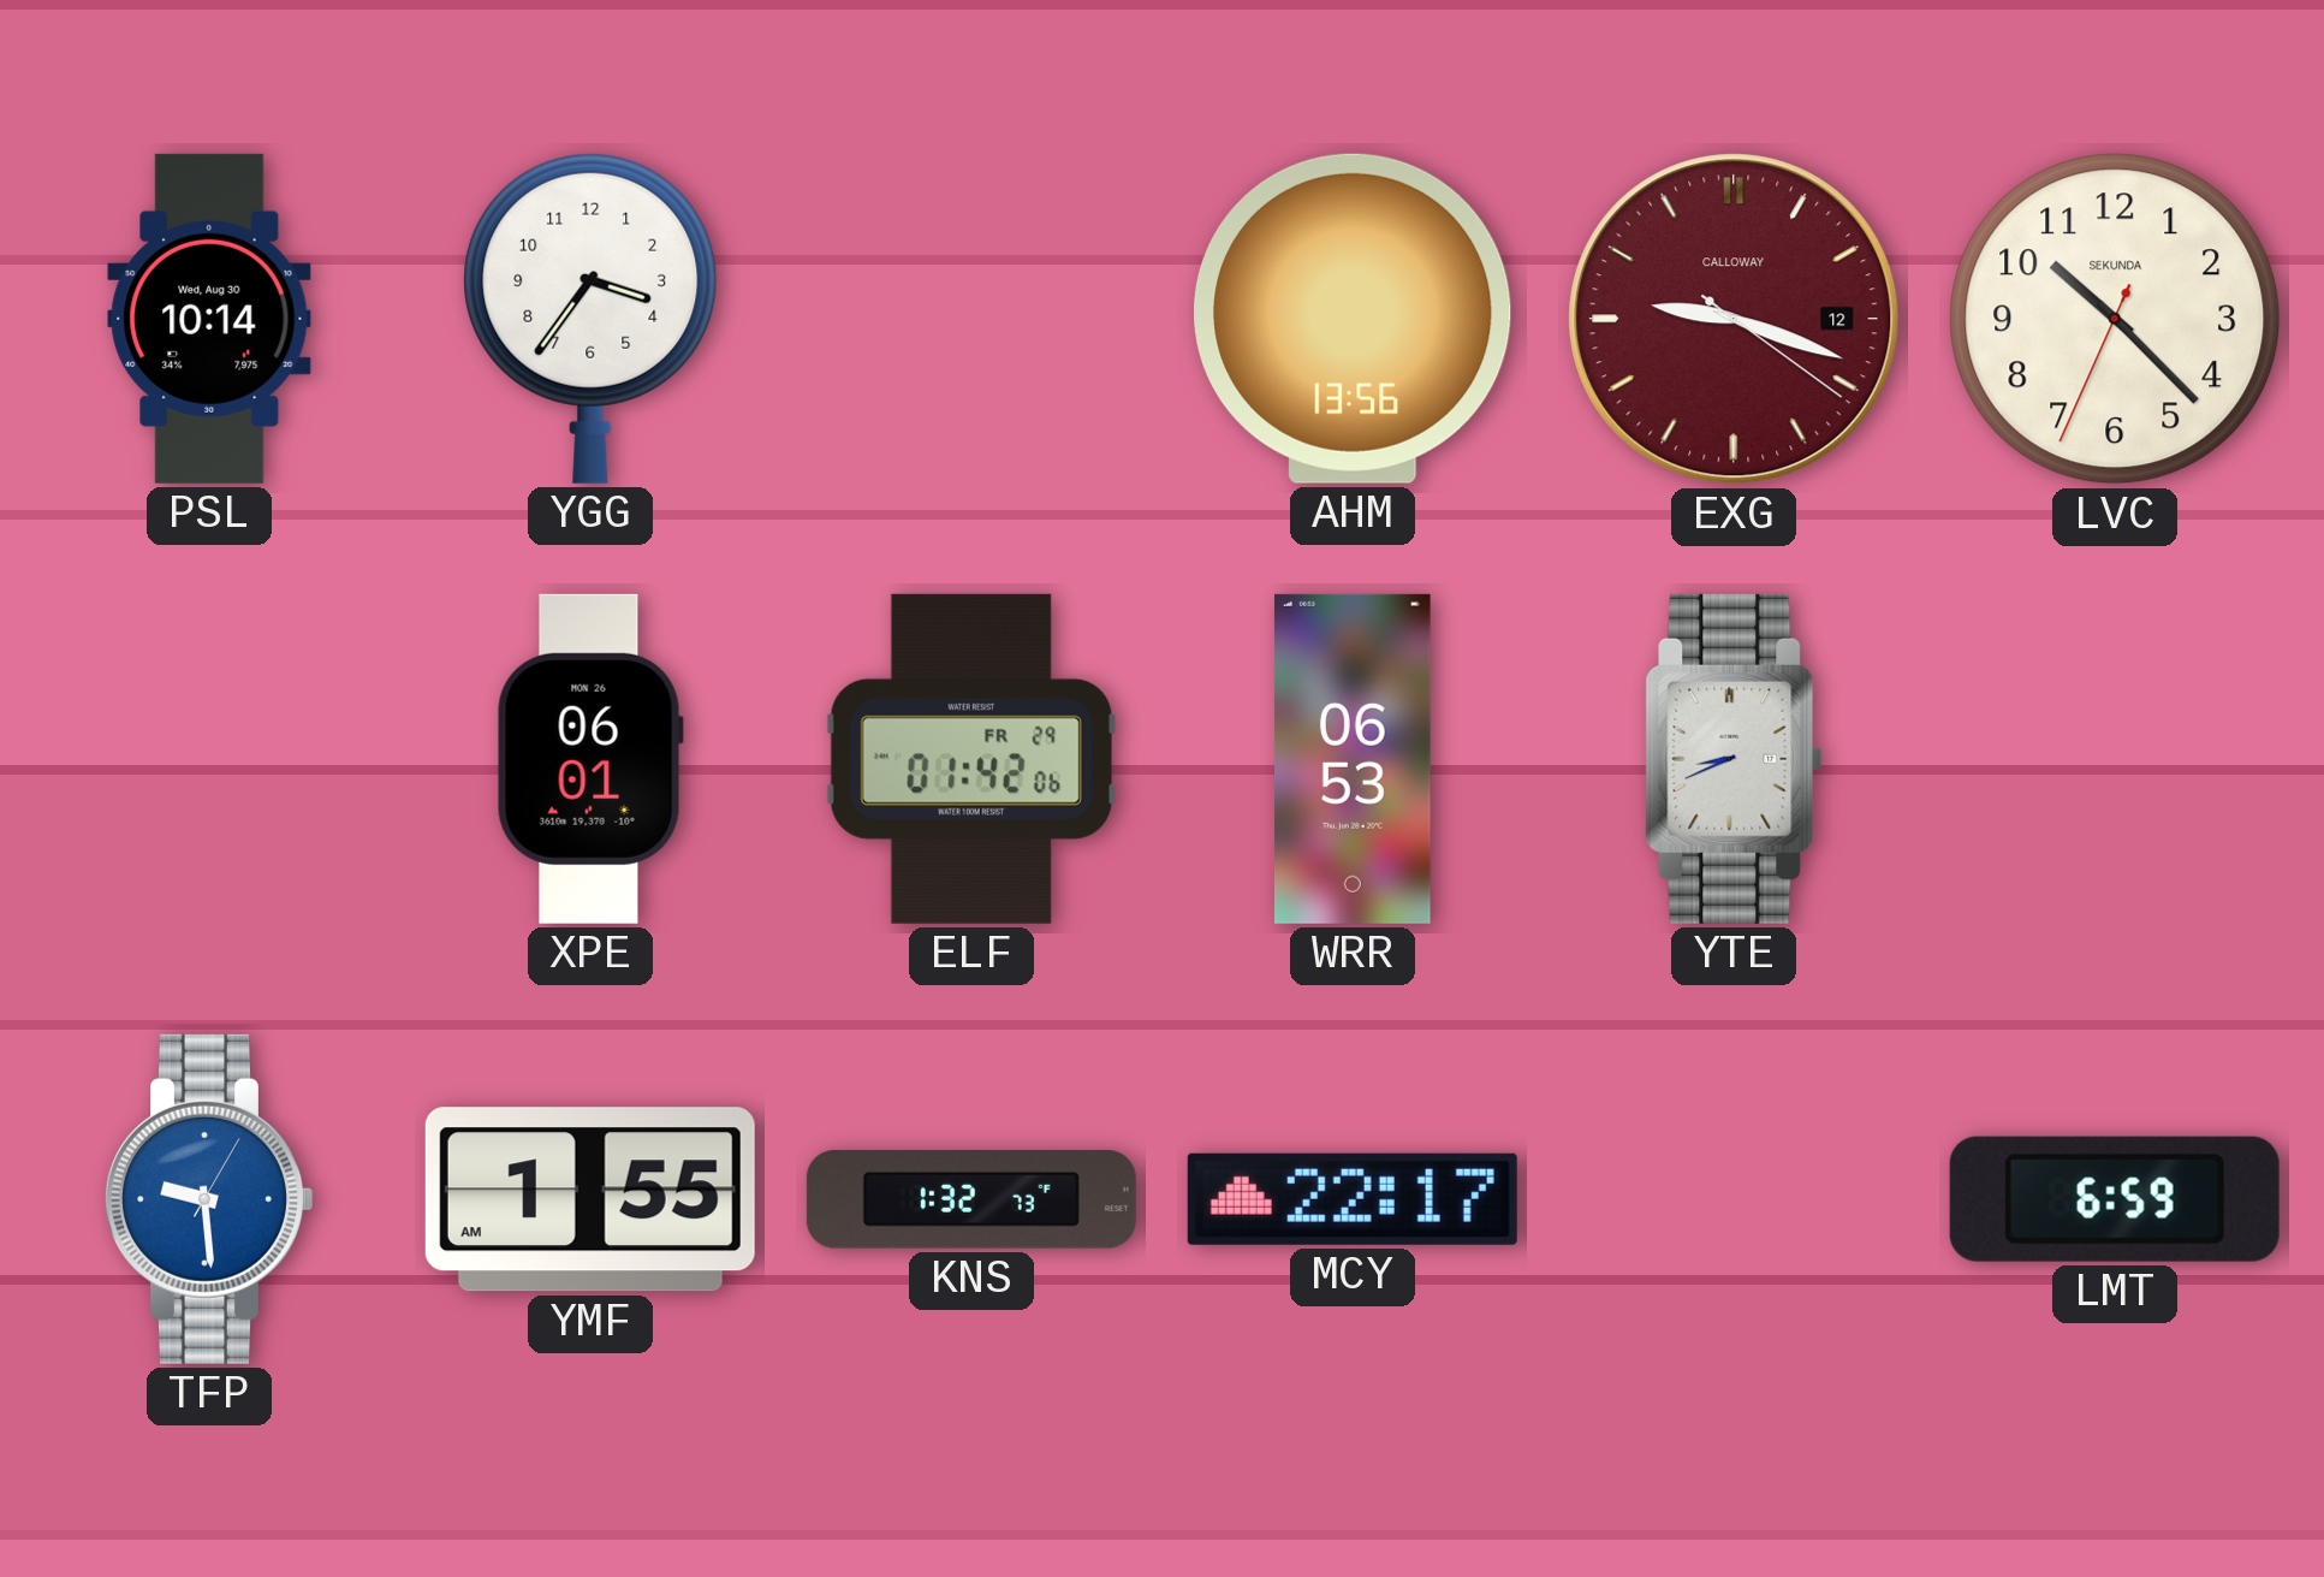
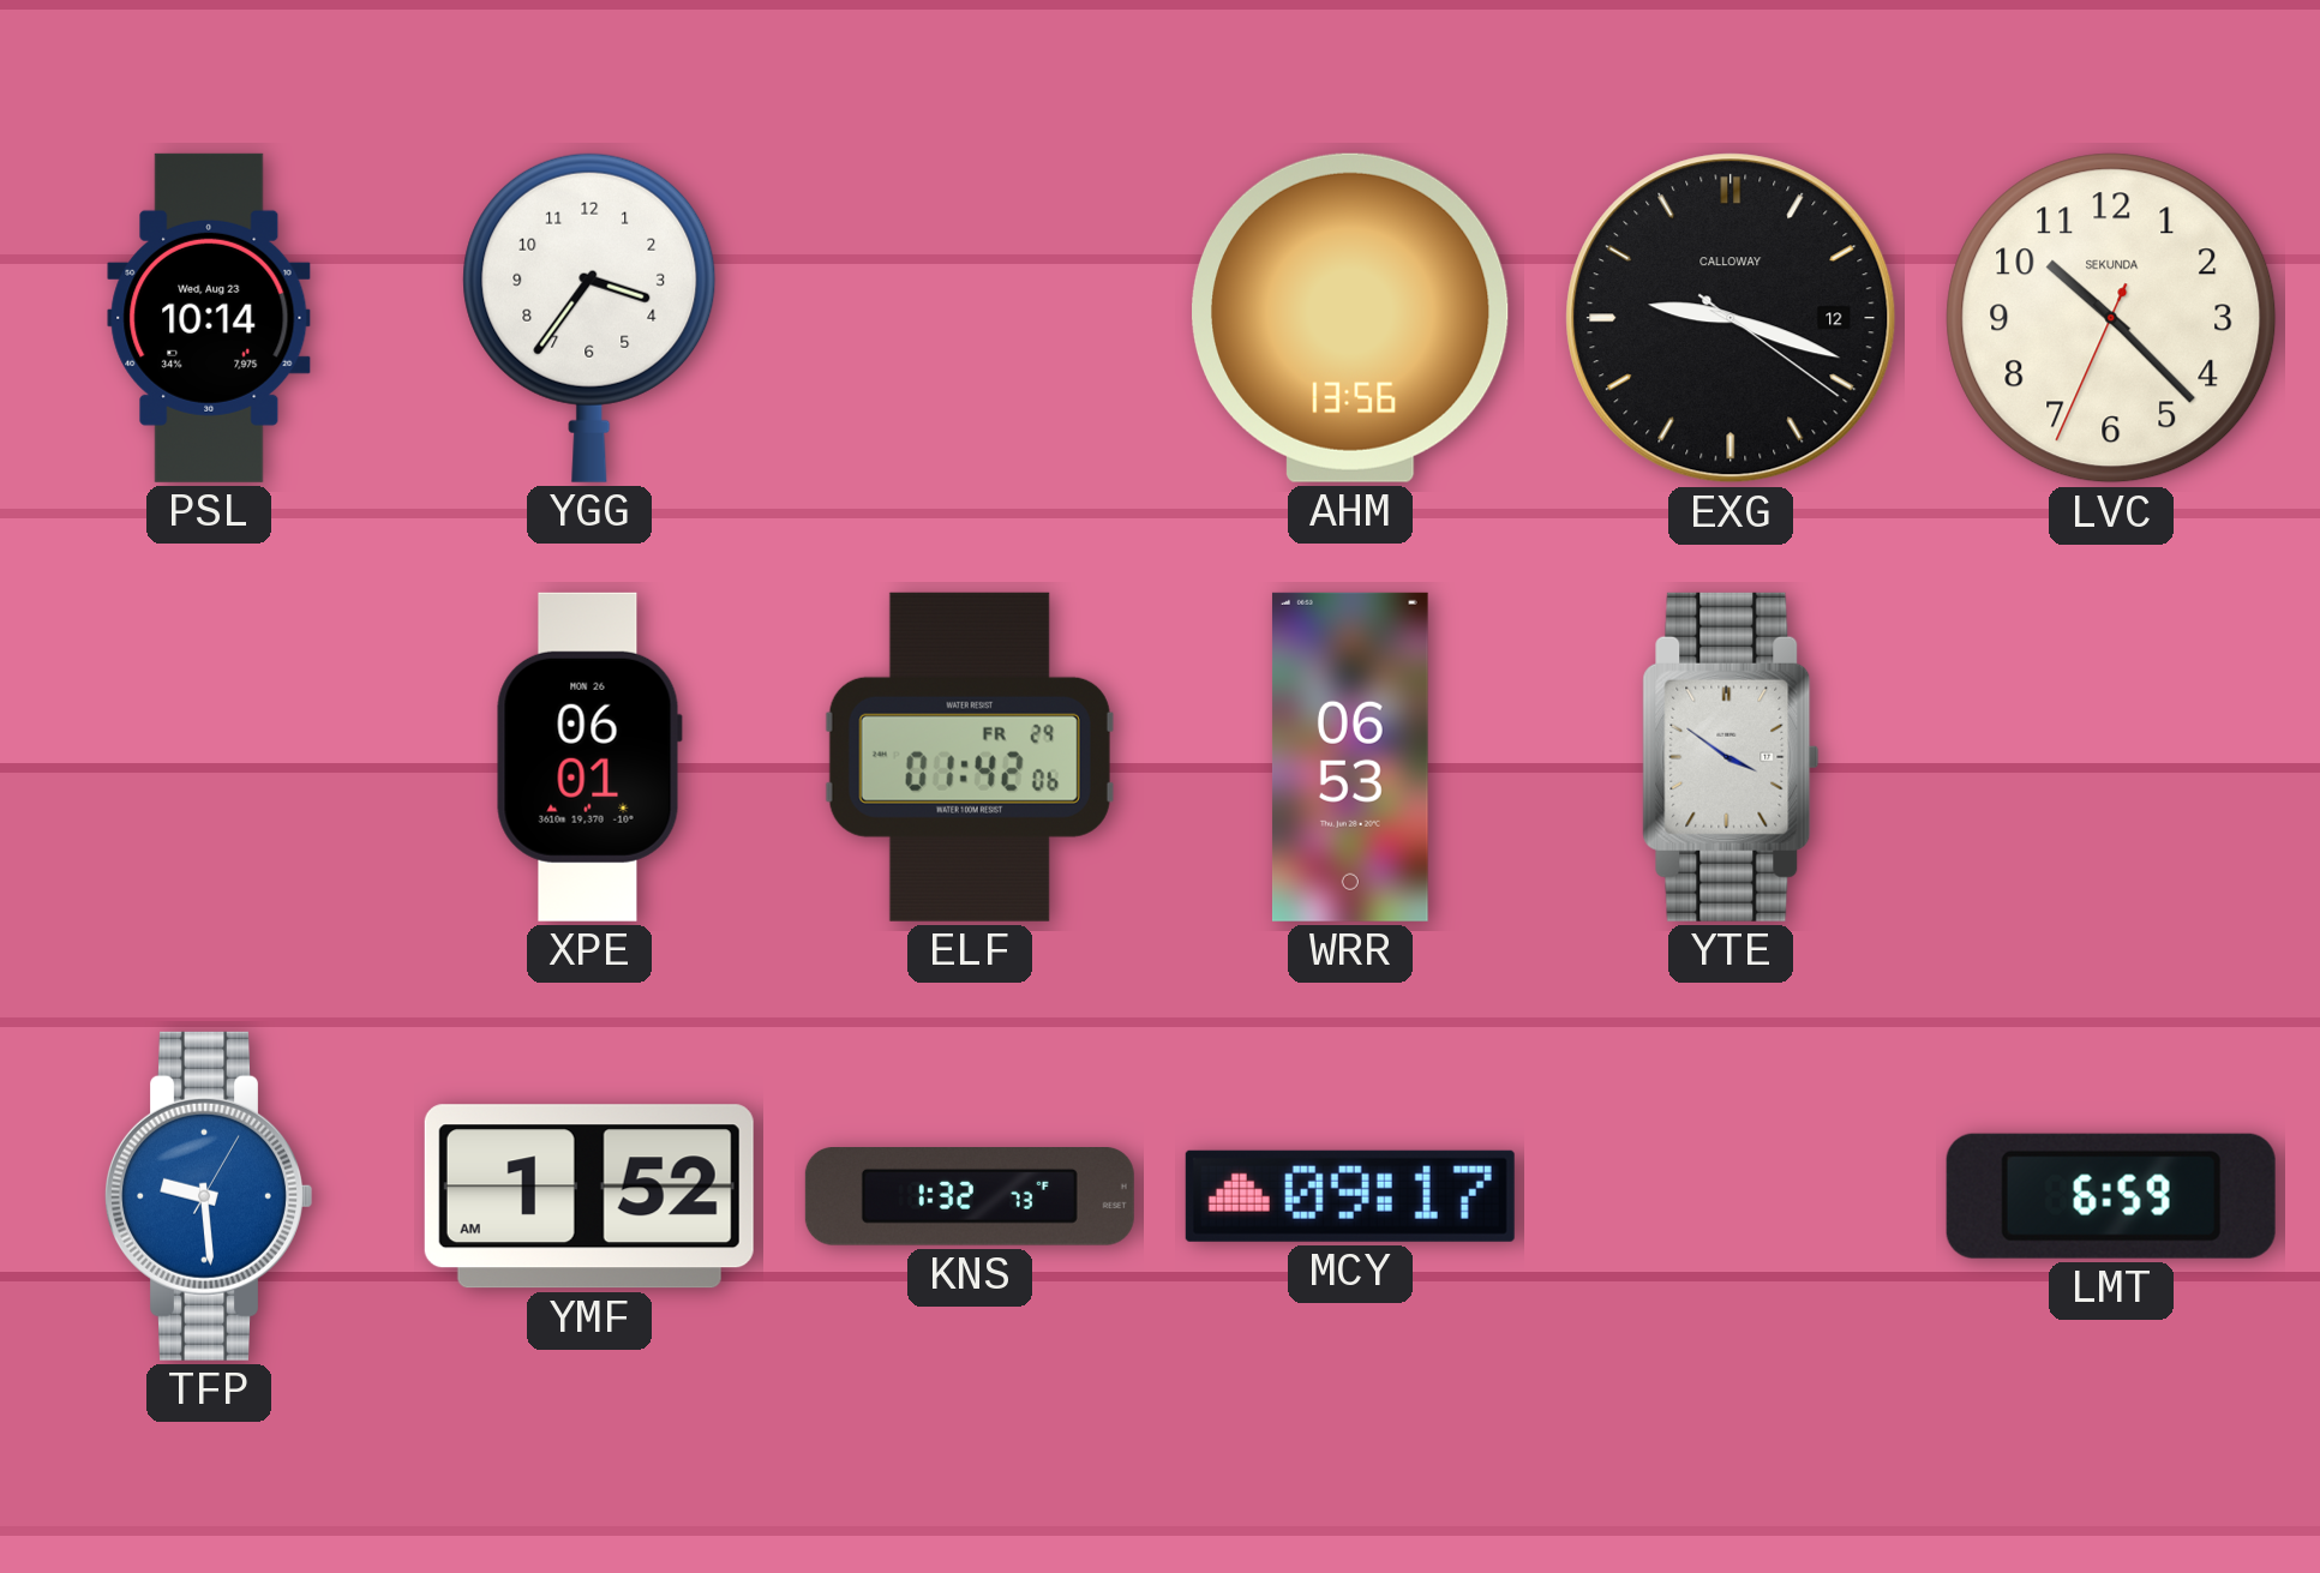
PSL date: Wed, Aug 30 -> Wed, Aug 23 (209, 318)
EXG dial: burgundy -> black (1731, 318)
YTE: 8:41 -> 3:51 (1731, 757)
YMF: 1:55 -> 1:52 (589, 1196)
MCY: 22:17 -> 09:17 (1350, 1196)
